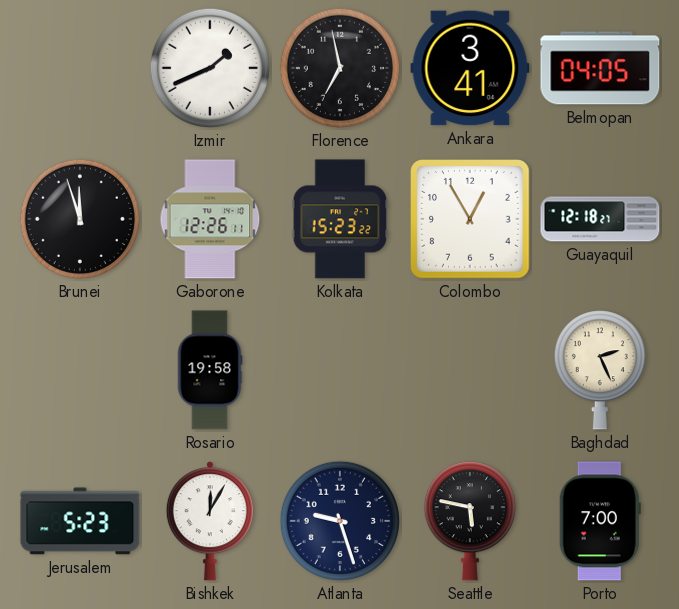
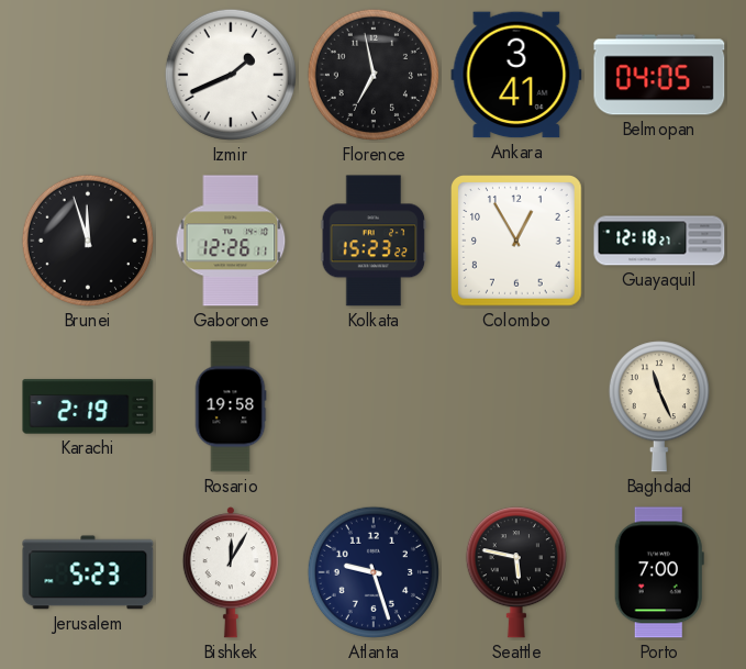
Karachi: none -> 2:19 (88, 406)
Baghdad: 2:26 -> 11:26 (659, 406)
